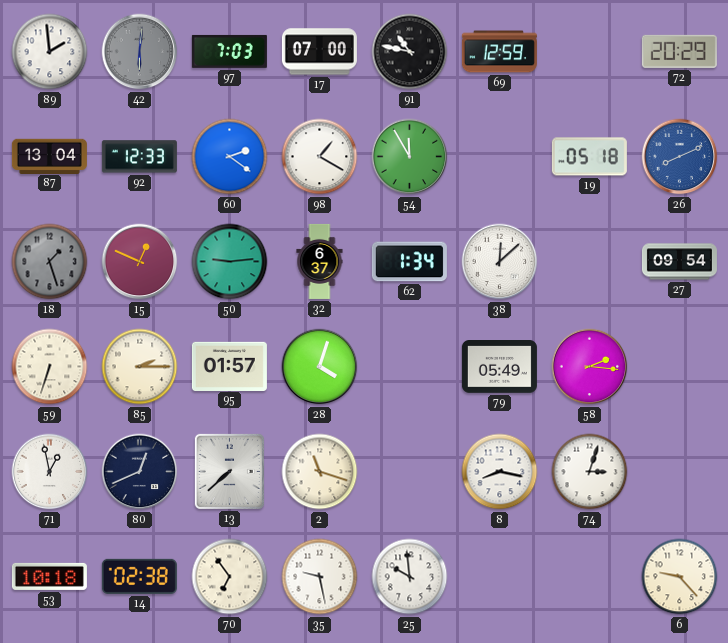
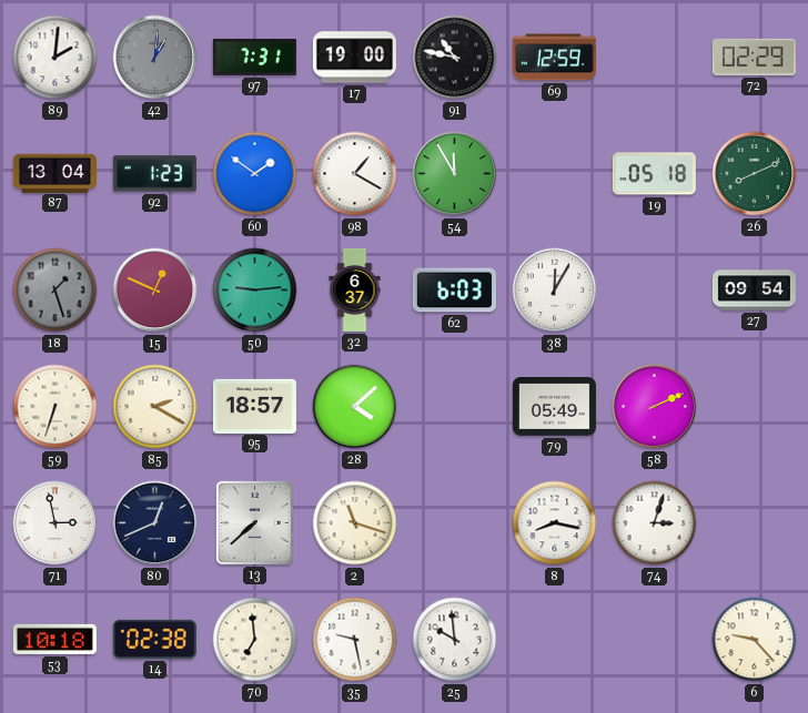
89: 1:59 -> 2:01 (55, 58)
42: 6:01 -> 1:01 (155, 58)
97: 7:03 -> 7:31 (254, 57)
17: 07:00 -> 19:00 (354, 58)
72: 20:29 -> 02:29 (754, 57)
92: 12:33 -> 1:23 (154, 174)
60: 2:21 -> 1:51 (255, 174)
26 dial: blue -> green (755, 174)
62: 1:34 -> 6:03 (454, 291)
38: 12:08 -> 12:05 (555, 291)
85: 2:15 -> 2:20 (155, 407)
95: 01:57 -> 18:57 (254, 406)
28: 4:03 -> 4:08 (355, 407)
58: 2:16 -> 2:11 (655, 407)
71: 12:58 -> 2:58 (55, 523)
70: 6:54 -> 6:59 (255, 640)
